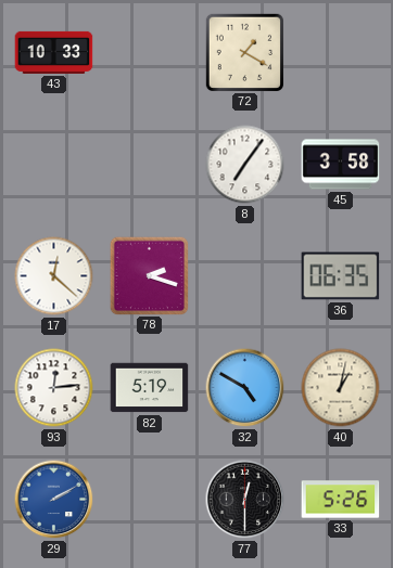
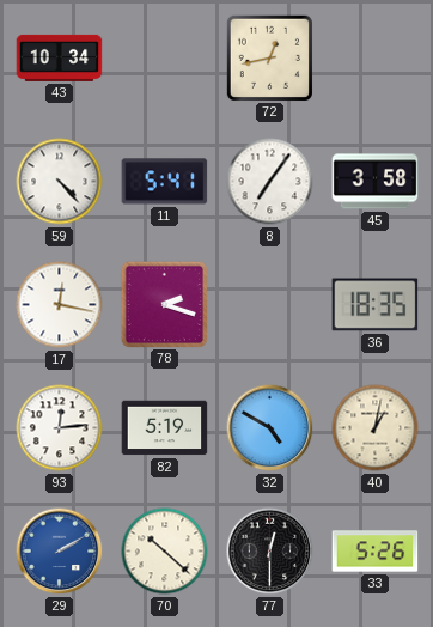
43: 10:33 -> 10:34 (60, 57)
72: 1:20 -> 12:43 (269, 57)
59: none -> 4:23 (60, 182)
11: none -> 5:41 (165, 182)
17: 12:22 -> 12:17 (60, 305)
36: 06:35 -> 18:35 (376, 305)
70: none -> 10:22 (165, 552)
